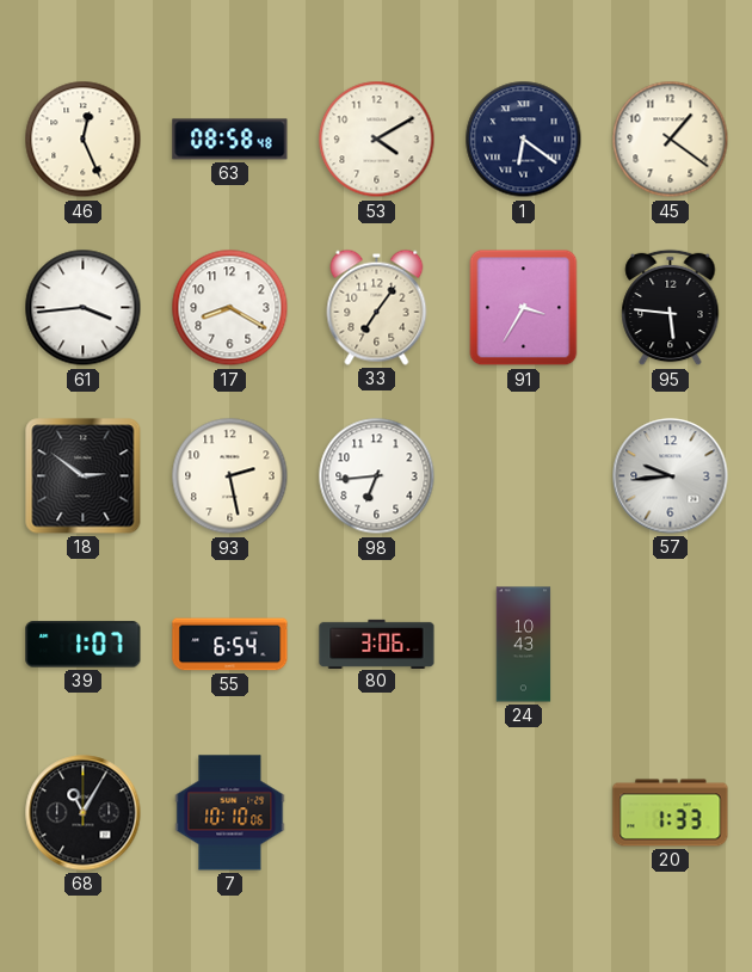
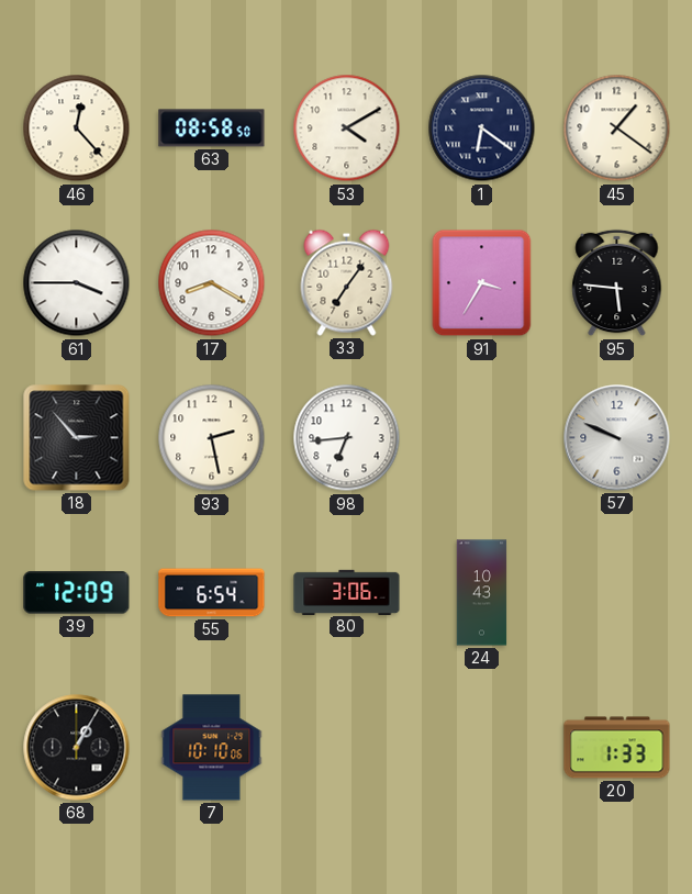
46: 12:26 -> 12:23 (77, 128)
63: 08:58:48 -> 08:58:50 (212, 128)
61: 3:44 -> 3:45 (77, 283)
18: 2:51 -> 2:53 (77, 438)
57: 9:44 -> 9:49 (617, 438)
39: 1:07 -> 12:09 (77, 593)
68: 11:05 -> 1:05 (77, 748)
